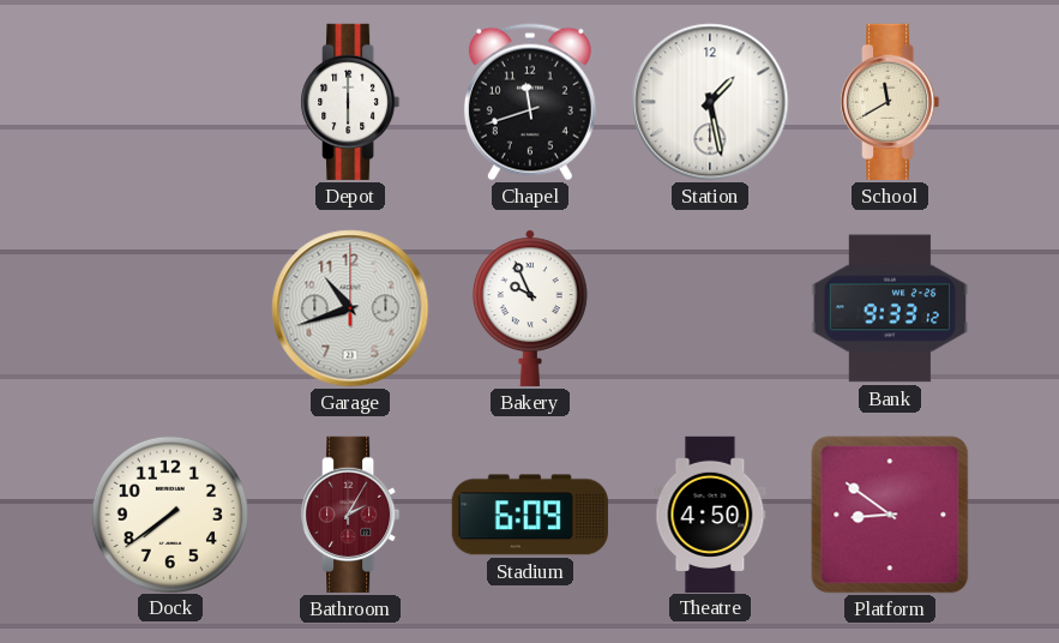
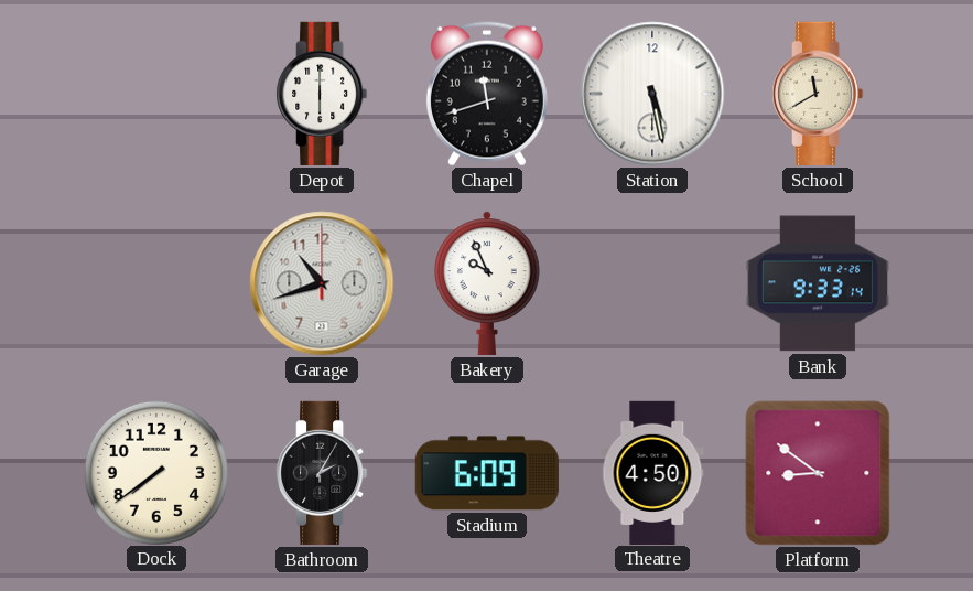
Station: 1:28 -> 5:28 (652, 94)
Bank: 9:33:12 -> 9:33:14 (818, 283)
Bathroom dial: burgundy -> black (322, 473)
